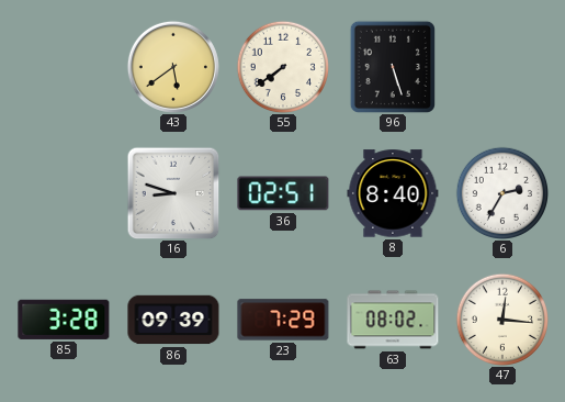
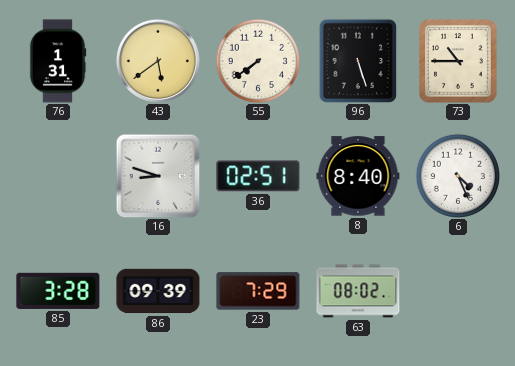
76: none -> 1:31 (58, 61)
73: none -> 10:45 (459, 61)
6: 2:35 -> 4:26 (457, 175)
47: 12:16 -> none (501, 319)
